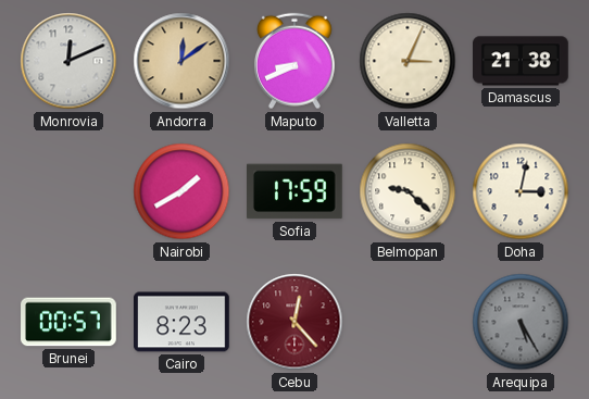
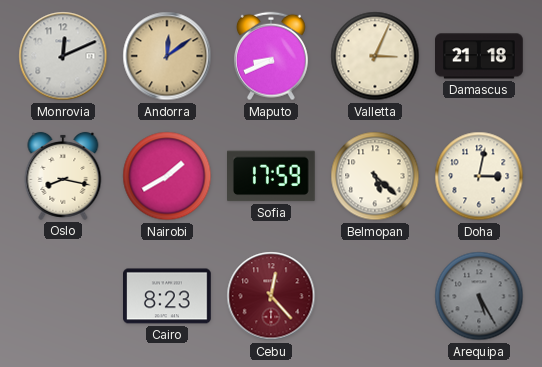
Damascus: 21:38 -> 21:18 (479, 56)
Oslo: none -> 8:17 (63, 176)
Belmopan: 9:22 -> 5:22 (375, 176)
Brunei: 00:57 -> none (68, 322)
